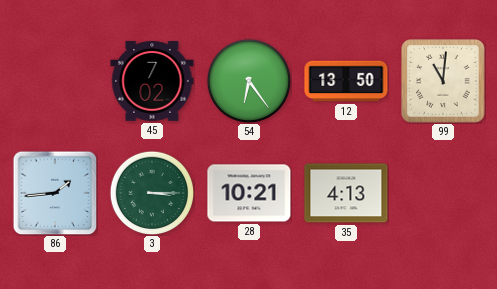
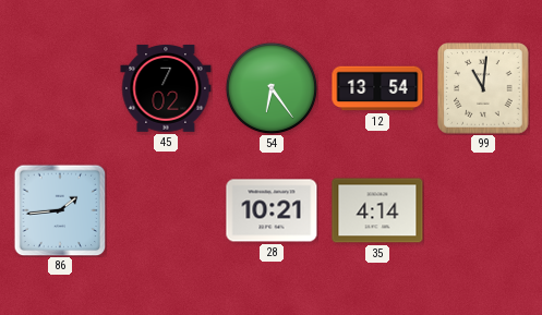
12: 13:50 -> 13:54 (377, 88)
3: 3:15 -> none (152, 193)
35: 4:13 -> 4:14 (377, 210)
